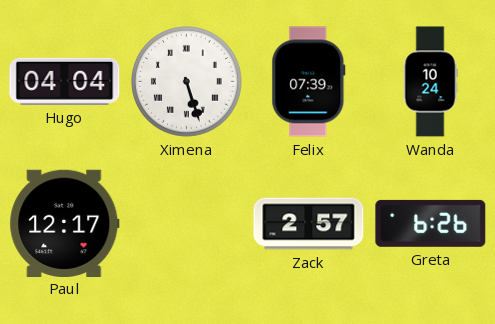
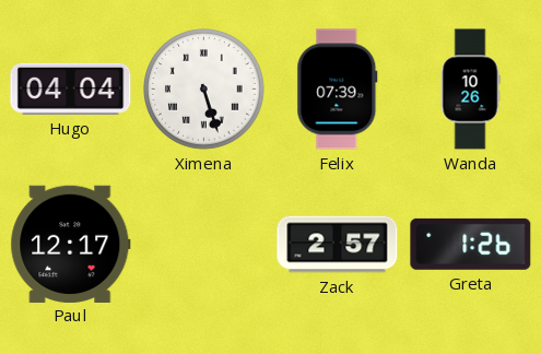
Wanda: 10:24 -> 10:26 (470, 90)
Greta: 6:26 -> 1:26 (471, 244)
